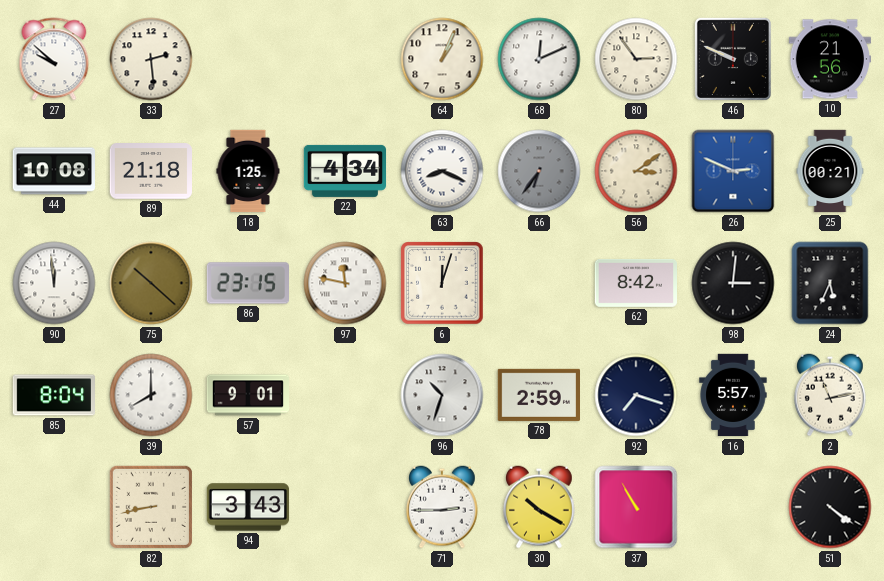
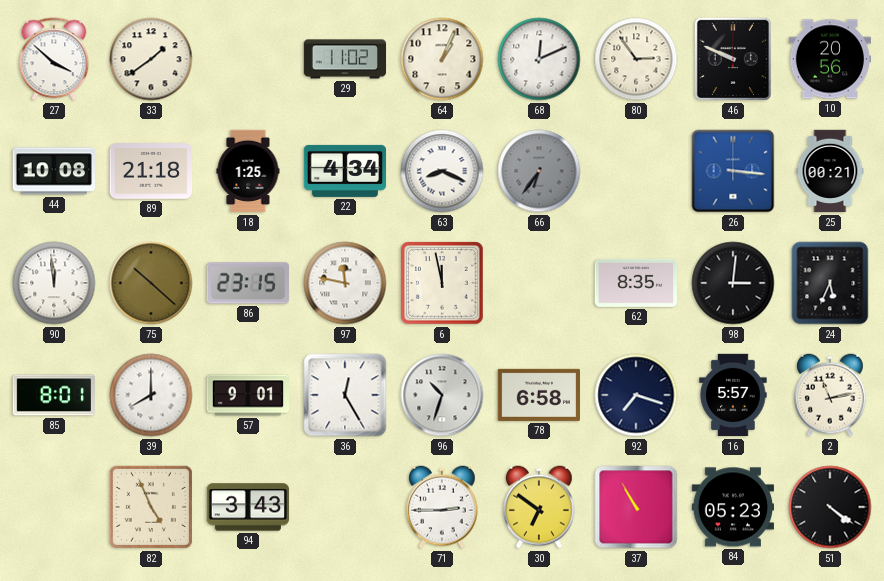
27: 9:52 -> 3:52 (54, 59)
33: 2:29 -> 1:39 (151, 59)
29: none -> 11:02 (345, 59)
10: 21:56 -> 20:56 (829, 59)
56: 3:09 -> none (636, 171)
26: 2:49 -> 3:16 (733, 171)
6: 12:03 -> 11:58 (442, 283)
62: 8:42 -> 8:35 (635, 283)
85: 8:04 -> 8:01 (53, 395)
36: none -> 12:25 (345, 395)
78: 2:59 -> 6:58 (538, 395)
82: 8:43 -> 4:56 (151, 507)
30: 10:20 -> 6:51 (539, 507)
84: none -> 05:23 (732, 507)
